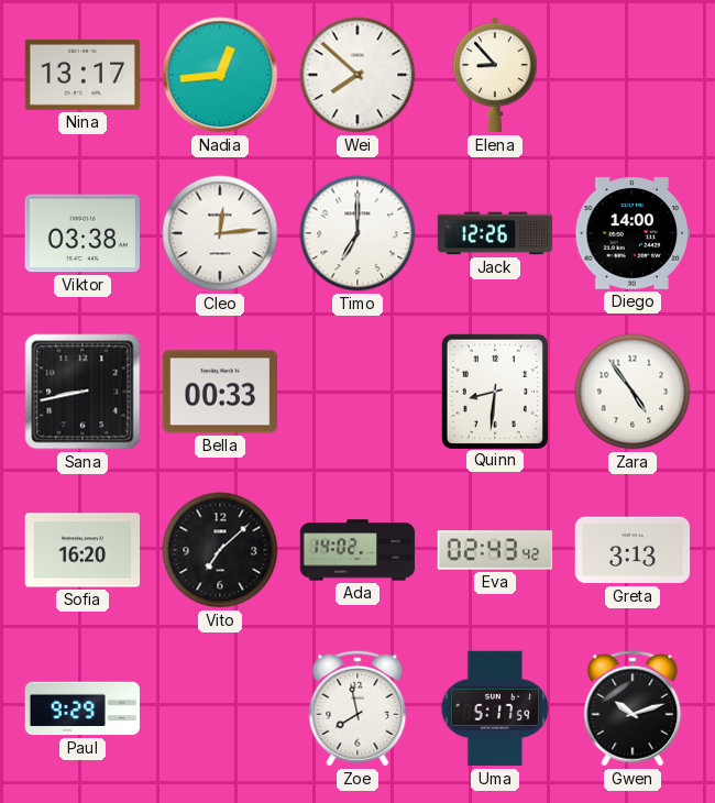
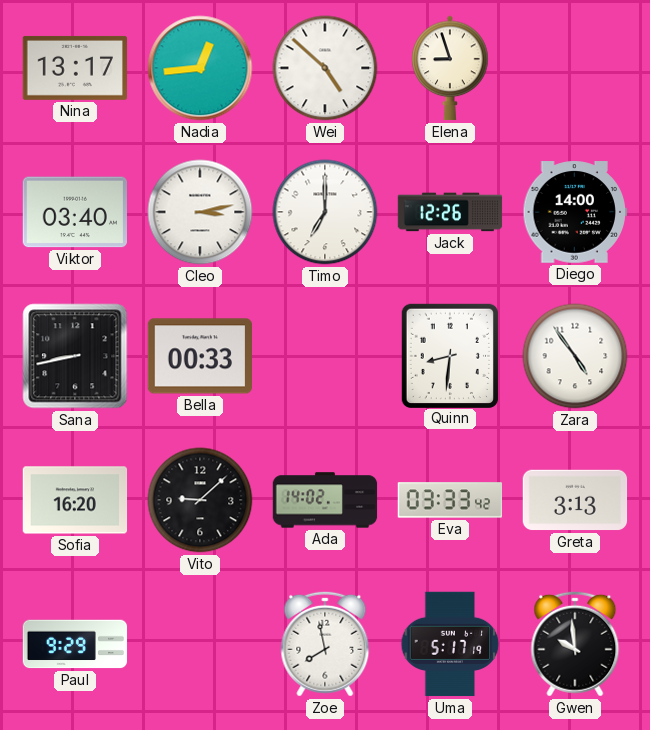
Wei: 7:52 -> 4:52 (325, 68)
Elena: 8:53 -> 8:57 (450, 68)
Viktor: 03:38 -> 03:40 (74, 212)
Cleo: 12:14 -> 3:13 (200, 212)
Vito: 7:08 -> 9:08 (200, 500)
Eva: 02:43 -> 03:33 (450, 500)
Uma: 5:17:59 -> 5:17:19 (450, 644)
Gwen: 10:12 -> 9:59 (575, 644)
